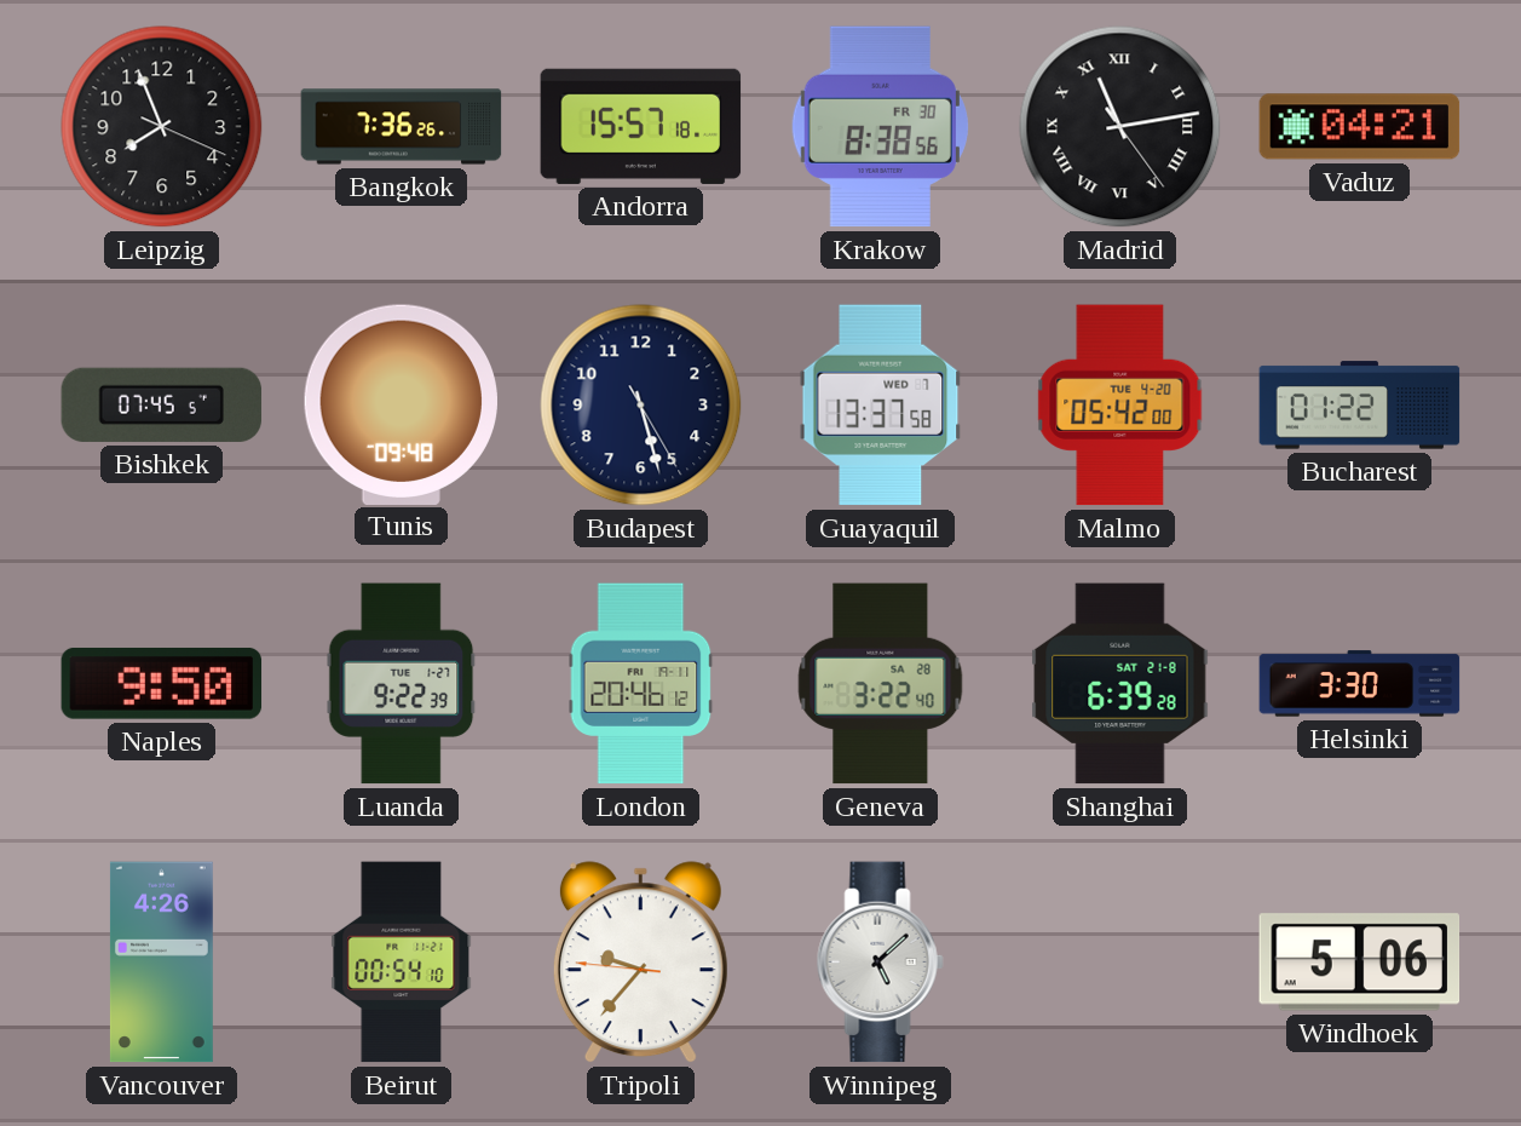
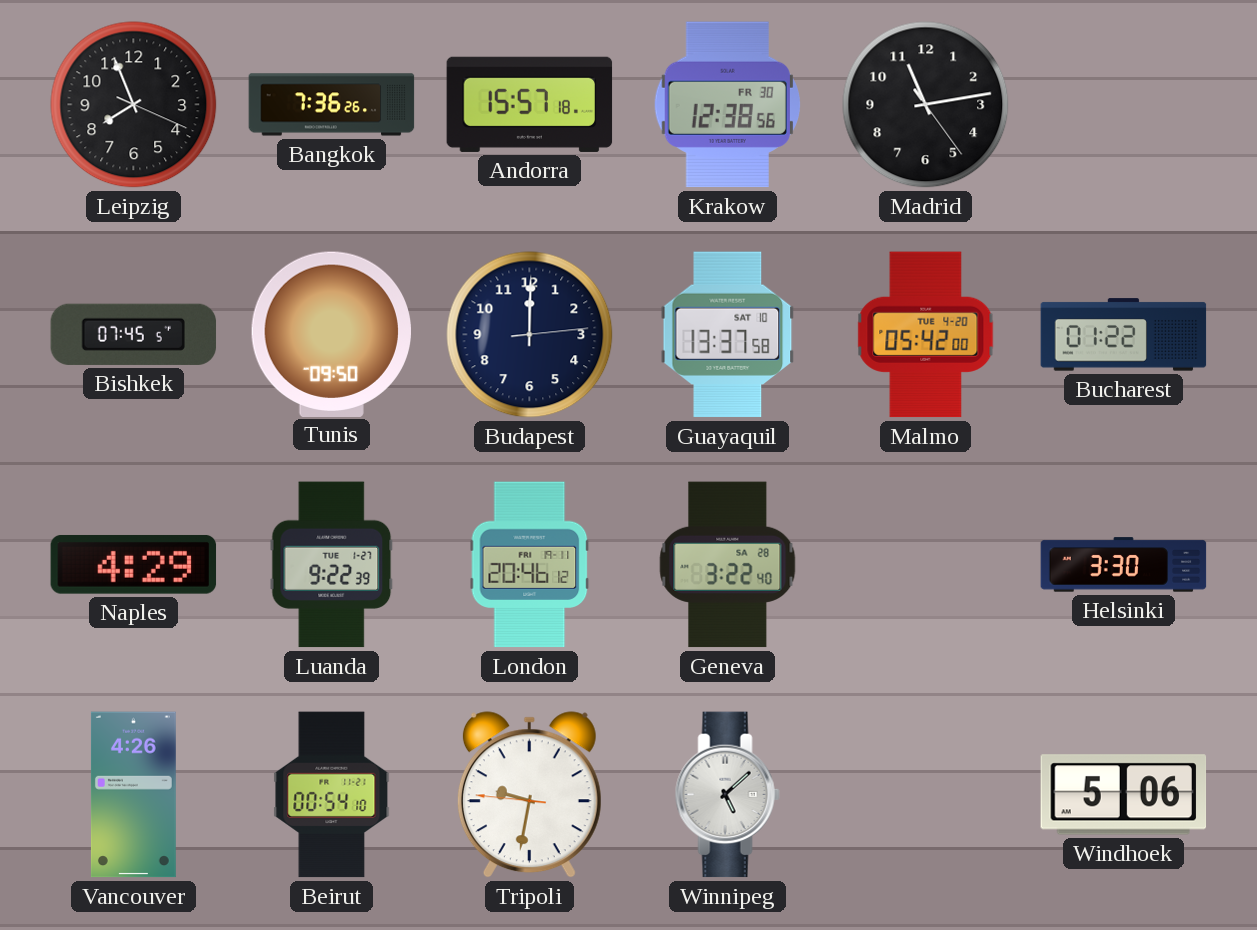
Krakow: 8:38 -> 12:38 (727, 105)
Madrid numerals: Roman -> Arabic (926, 105)
Vaduz: 04:21 -> none (1360, 127)
Tunis: 09:48 -> 09:50 (331, 334)
Budapest: 5:27 -> 12:00 (530, 335)
Guayaquil date: WED 7 -> SAT 10 (728, 335)
Naples: 9:50 -> 4:29 (134, 564)
Shanghai: 6:39 -> none (1120, 684)
Tripoli: 9:36 -> 9:31 (529, 795)
